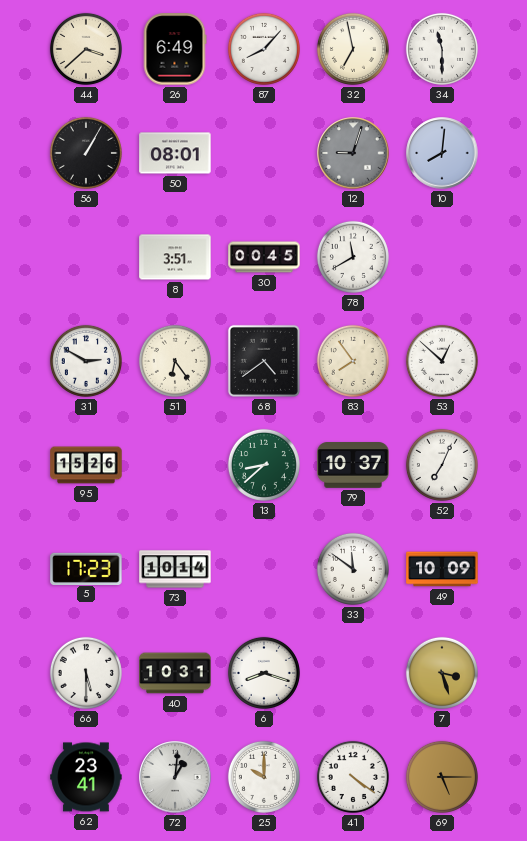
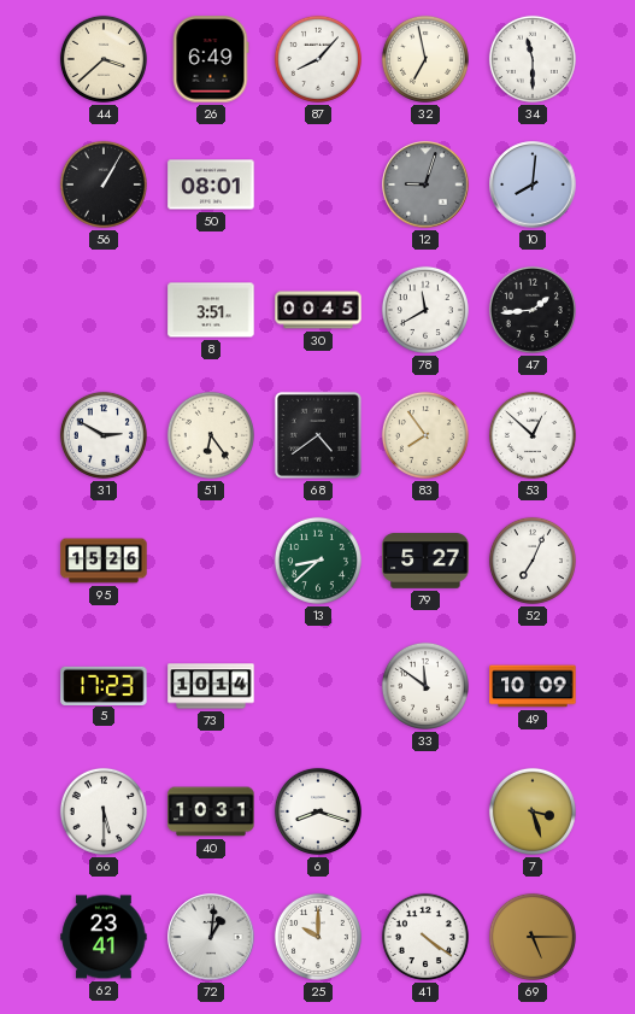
47: none -> 1:44 (533, 310)
79: 10:37 -> 5:27 (425, 561)
